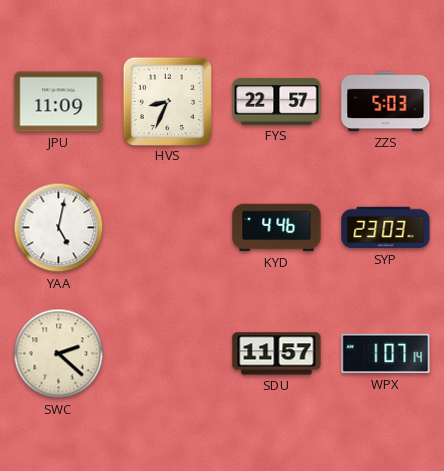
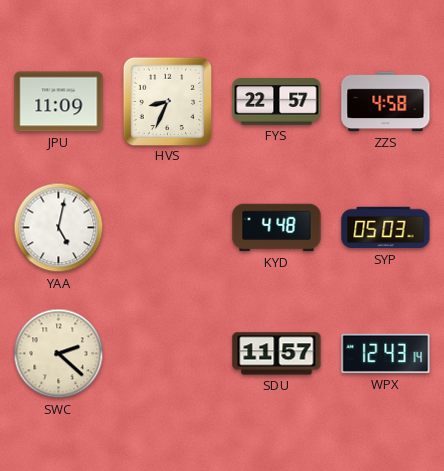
ZZS: 5:03 -> 4:58 (386, 102)
KYD: 4:46 -> 4:48 (277, 228)
SYP: 23:03 -> 05:03 (386, 228)
WPX: 1:07 -> 12:43 (386, 354)
